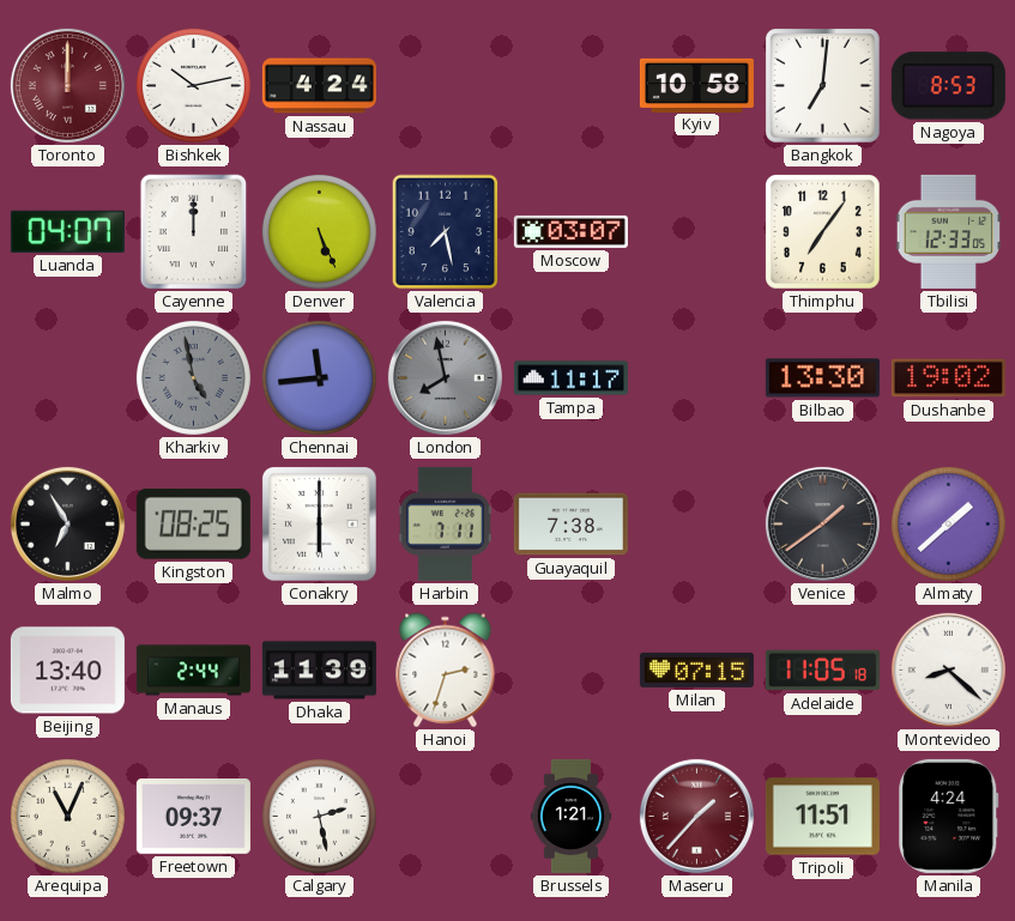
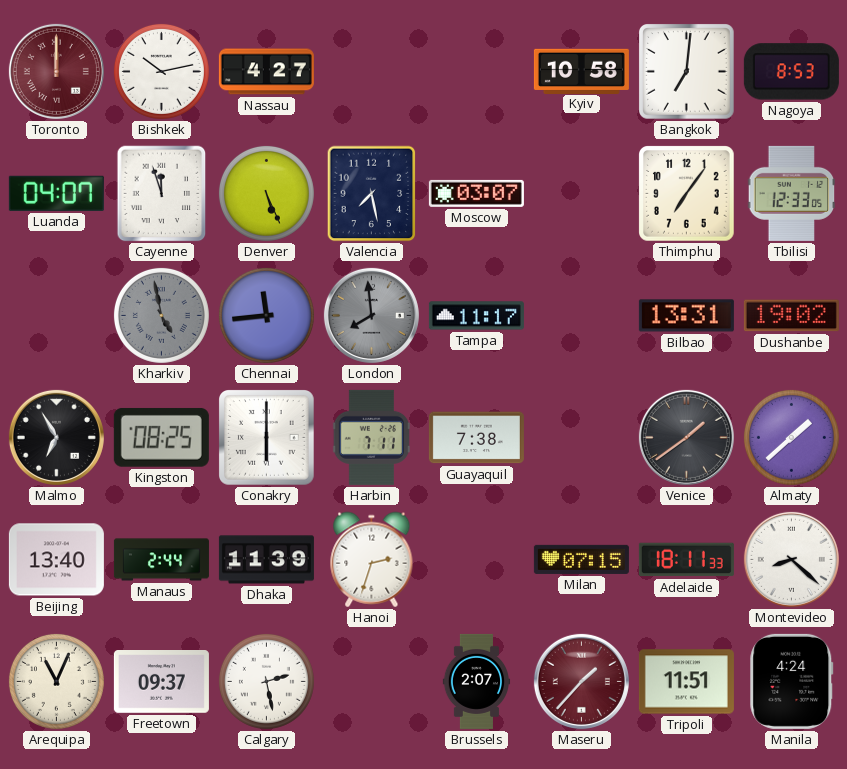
Nassau: 4:24 -> 4:27 (266, 72)
Cayenne: 12:00 -> 11:57 (162, 194)
London: 7:58 -> 7:59 (371, 315)
Bilbao: 13:30 -> 13:31 (686, 316)
Adelaide: 11:05 -> 18:11 (686, 560)
Brussels: 1:21 -> 2:07 (477, 681)
